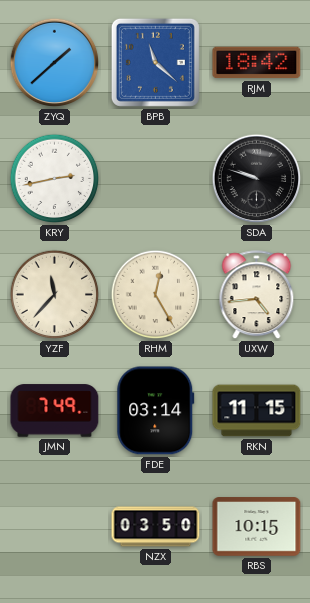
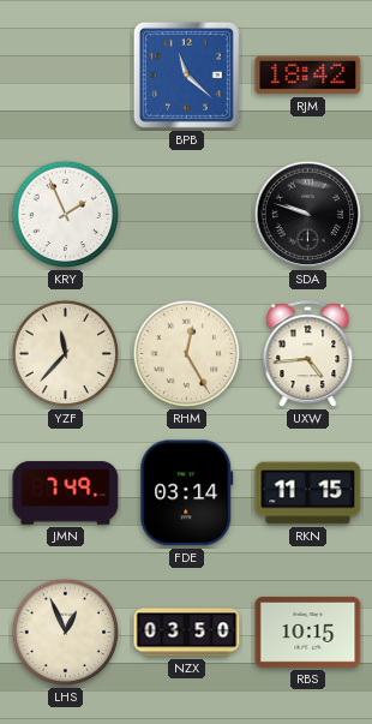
ZYQ: 1:38 -> none (55, 63)
KRY: 2:43 -> 1:56 (66, 215)
LHS: none -> 12:56 (66, 633)
